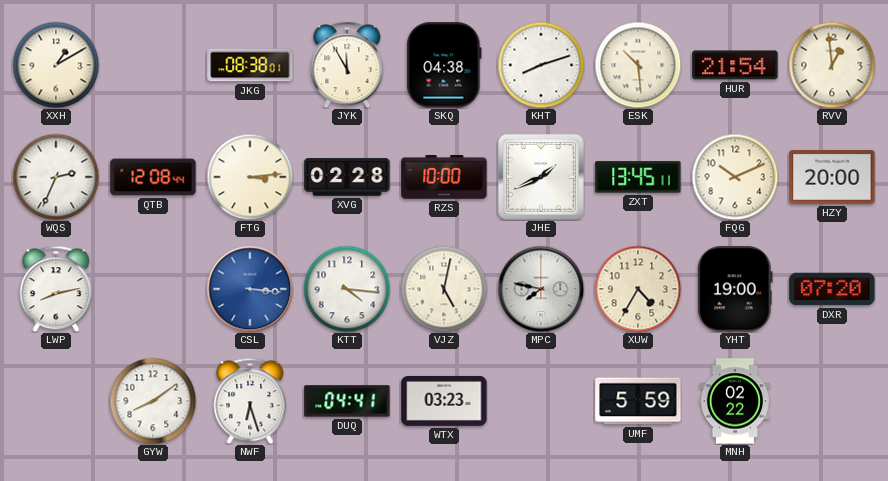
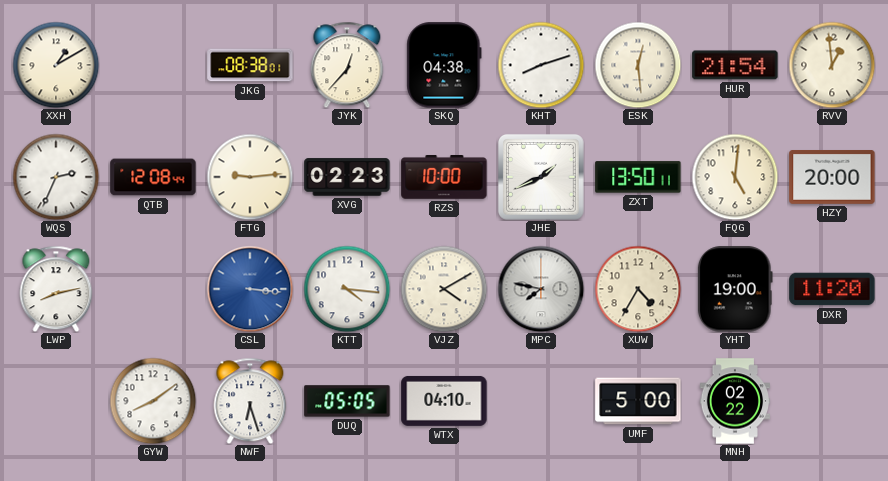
JYK: 11:55 -> 12:37 (347, 65)
ESK: 10:29 -> 12:29 (638, 65)
FTG: 3:14 -> 9:14 (250, 177)
XVG: 02:28 -> 02:23 (347, 177)
ZXT: 13:45 -> 13:50 (638, 177)
FQG: 10:11 -> 5:01 (735, 177)
VJZ: 5:02 -> 4:10 (444, 289)
DXR: 07:20 -> 11:20 (832, 289)
DUQ: 04:41 -> 05:05 (347, 401)
WTX: 03:23 -> 04:10 (444, 401)
UMF: 5:59 -> 5:00 (638, 401)
